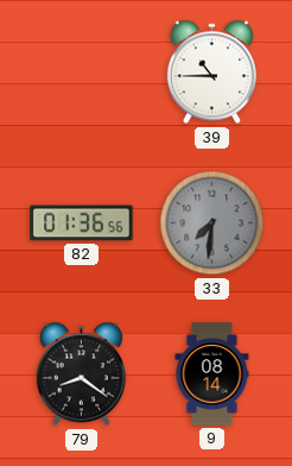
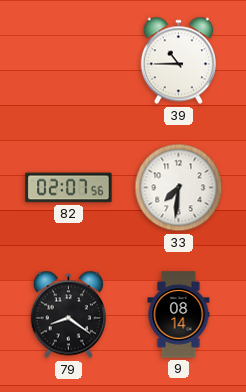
82: 01:36 -> 02:07 (69, 188)
33 dial: grey -> white (179, 188)
